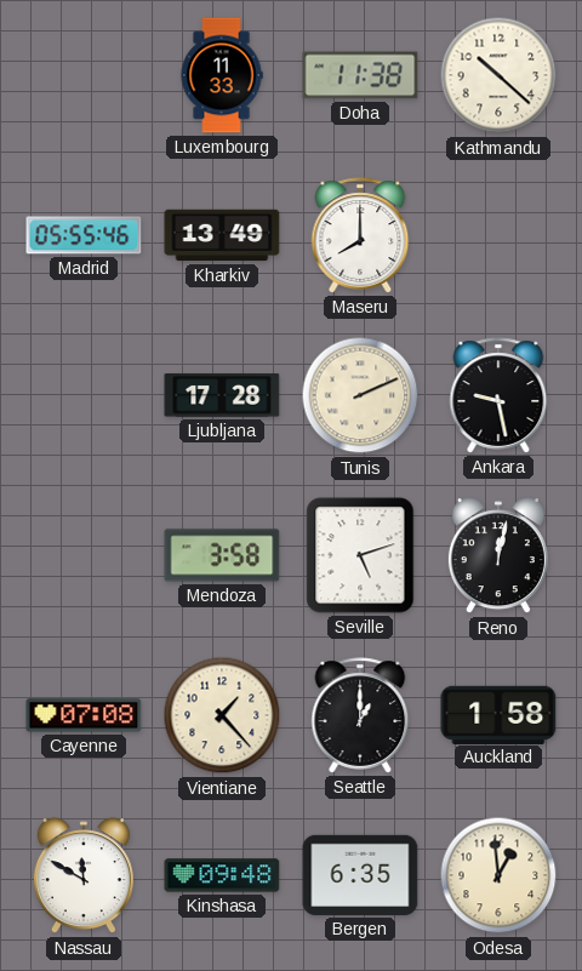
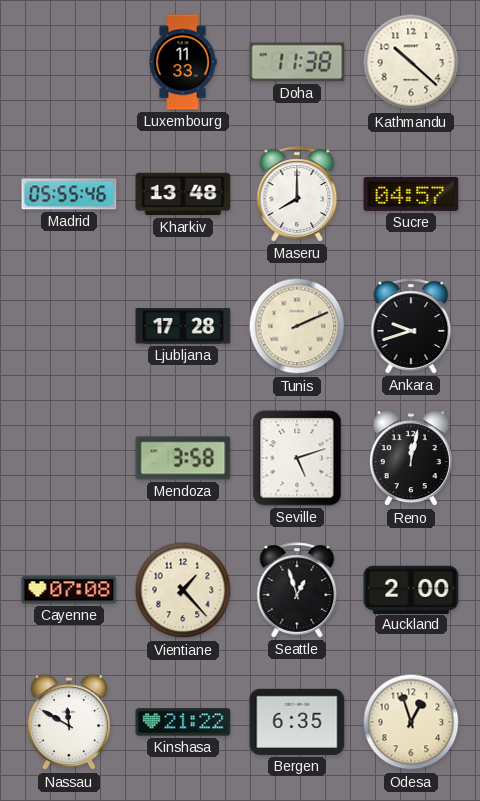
Kharkiv: 13:49 -> 13:48 (183, 194)
Sucre: none -> 04:57 (411, 194)
Ankara: 9:28 -> 9:42 (411, 326)
Seattle: 1:00 -> 12:57 (297, 590)
Auckland: 1:58 -> 2:00 (411, 589)
Kinshasa: 09:48 -> 21:22 (183, 722)
Odesa: 12:59 -> 12:57 (411, 722)
